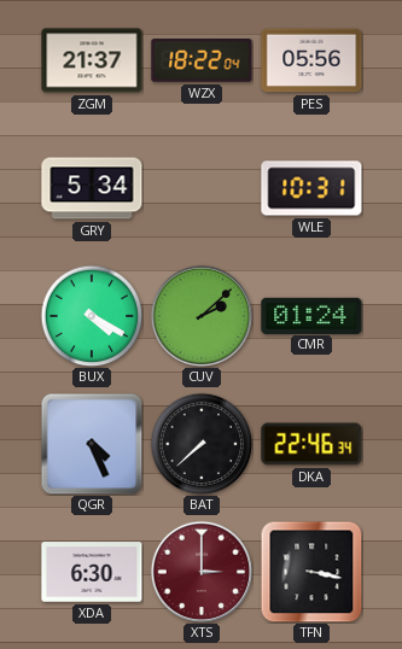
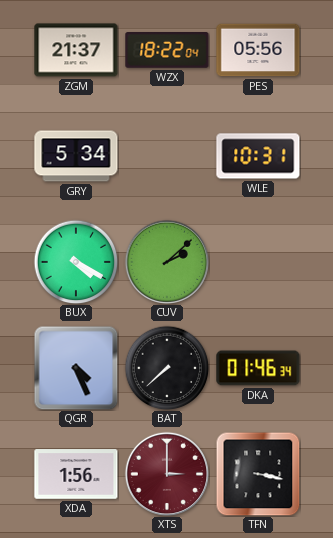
CMR: 01:24 -> none (311, 315)
DKA: 22:46 -> 01:46 (258, 368)
XDA: 6:30 -> 1:56 (76, 474)
